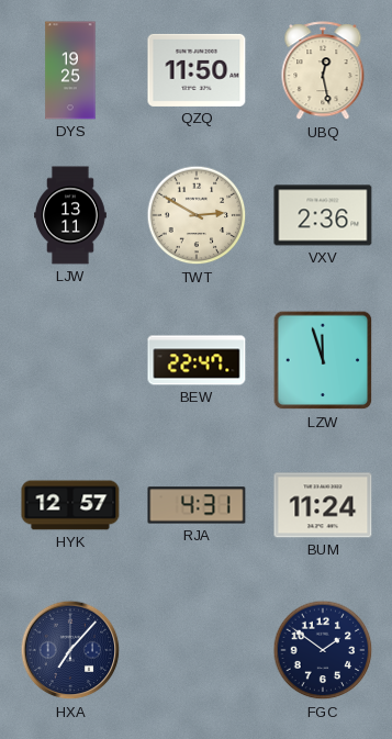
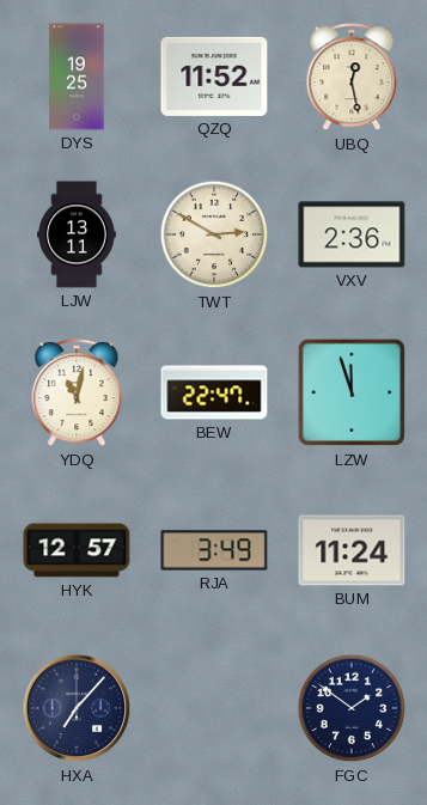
QZQ: 11:50 -> 11:52 (214, 77)
YDQ: none -> 11:02 (77, 394)
RJA: 4:31 -> 3:49 (214, 550)
